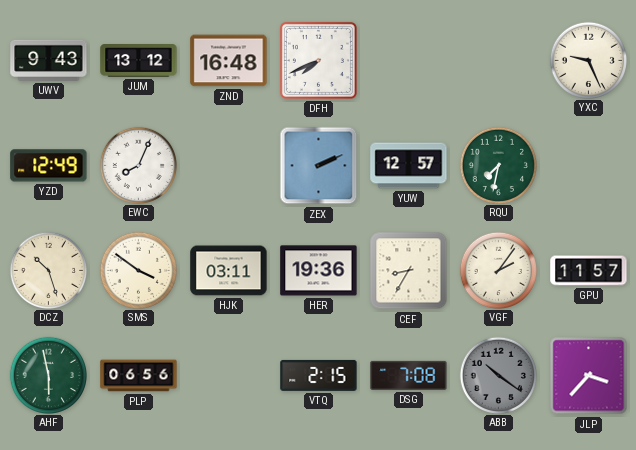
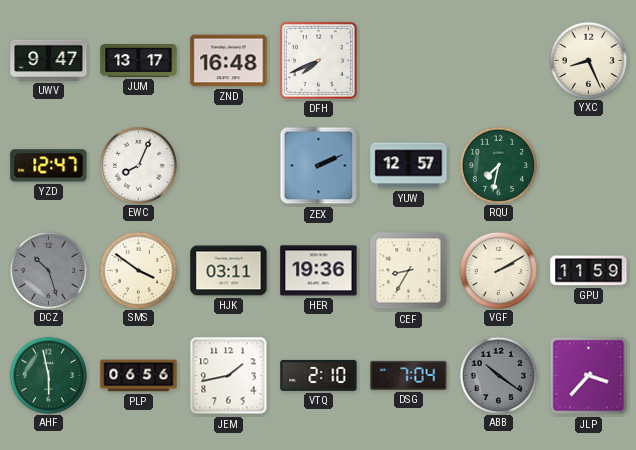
UWV: 9:43 -> 9:47 (49, 60)
JUM: 13:12 -> 13:17 (139, 61)
YXC: 9:26 -> 8:26 (588, 60)
YZD: 12:49 -> 12:47 (49, 166)
DCZ dial: cream -> grey (48, 270)
VGF: 2:06 -> 2:10 (498, 270)
GPU: 11:57 -> 11:59 (589, 271)
JEM: none -> 1:43 (229, 376)
VTQ: 2:15 -> 2:10 (319, 375)
DSG: 7:08 -> 7:04 (409, 375)
